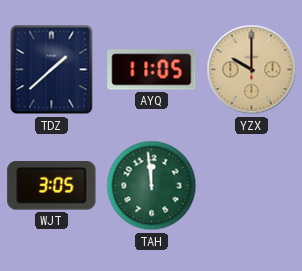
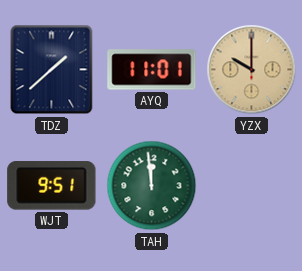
AYQ: 11:05 -> 11:01 (152, 70)
WJT: 3:05 -> 9:51 (52, 186)
